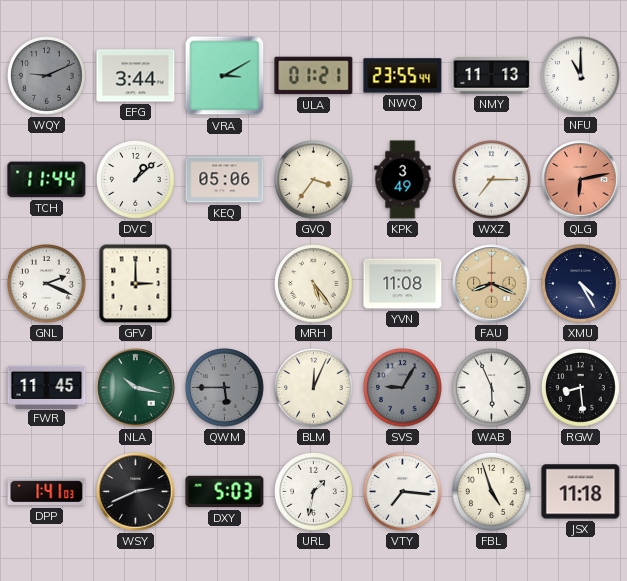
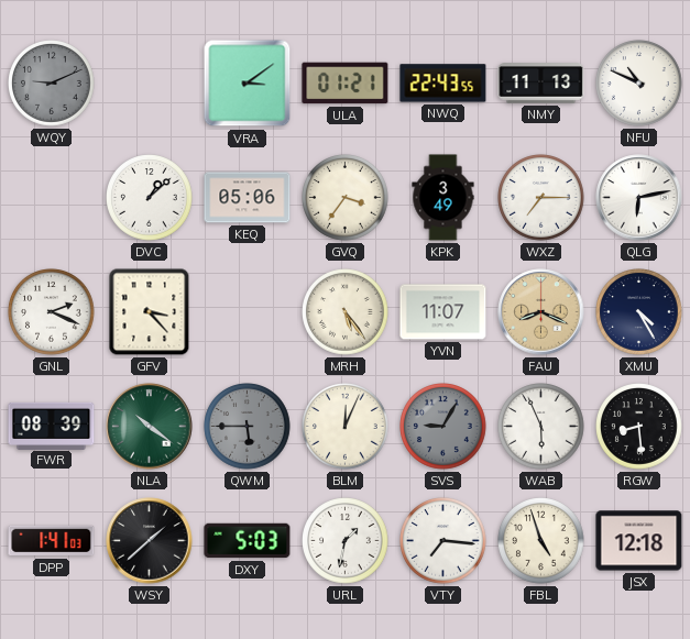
EFG: 3:44 -> none (136, 76)
VRA: 3:10 -> 3:09 (248, 84)
NWQ: 23:55 -> 22:43 (443, 84)
NFU: 11:00 -> 10:49 (639, 84)
TCH: 11:44 -> none (47, 180)
QLG dial: salmon -> white (639, 198)
GFV: 3:00 -> 3:23 (150, 312)
YVN: 11:08 -> 11:07 (443, 312)
FWR: 11:45 -> 08:39 (52, 426)
NLA: 10:17 -> 10:21 (150, 427)
WSY: 2:41 -> 1:38 (150, 541)
JSX: 11:18 -> 12:18 (639, 541)
